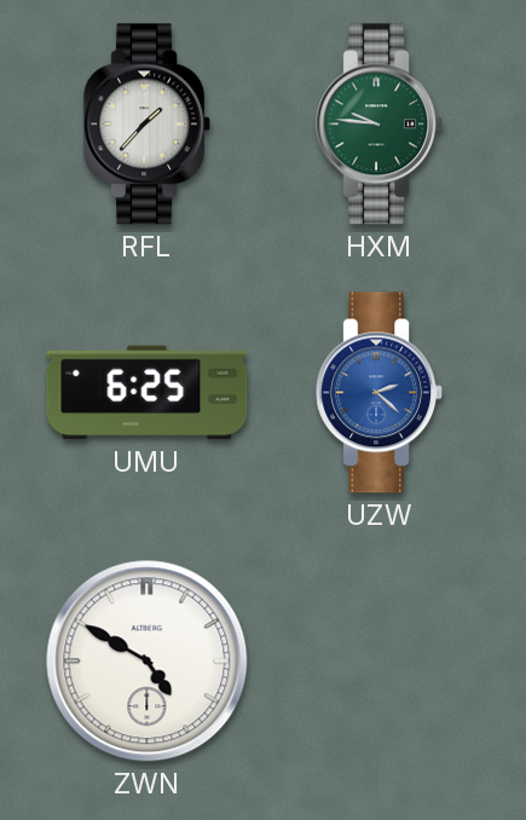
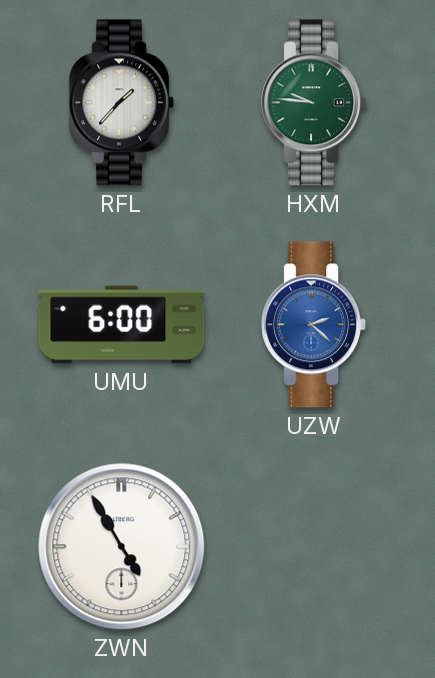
UMU: 6:25 -> 6:00 (122, 325)
ZWN: 4:50 -> 4:55 (122, 547)
